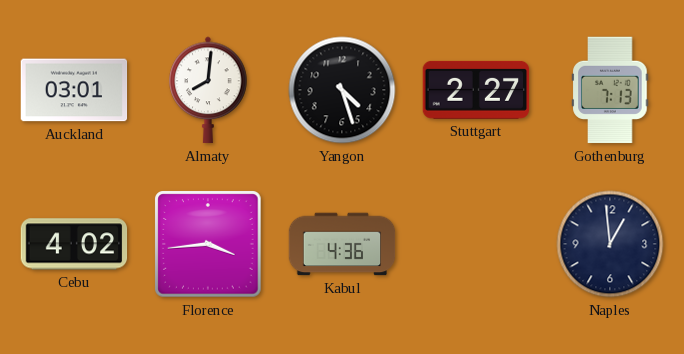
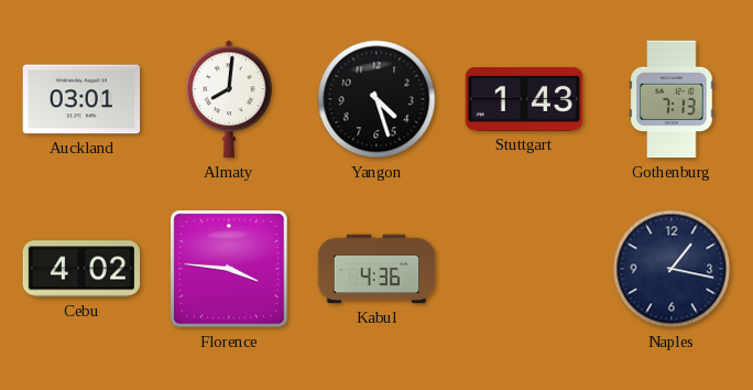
Stuttgart: 2:27 -> 1:43 (524, 99)
Florence: 3:44 -> 3:46 (229, 269)
Naples: 12:59 -> 1:17 (672, 269)
